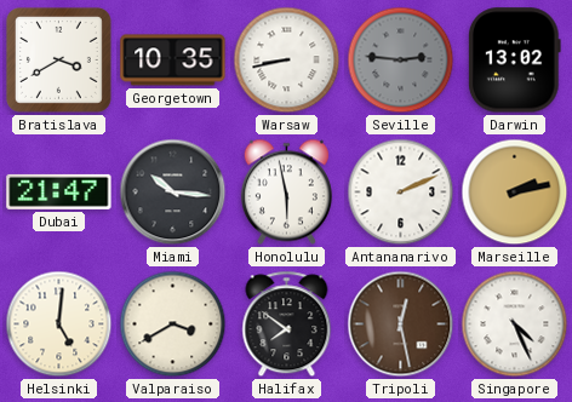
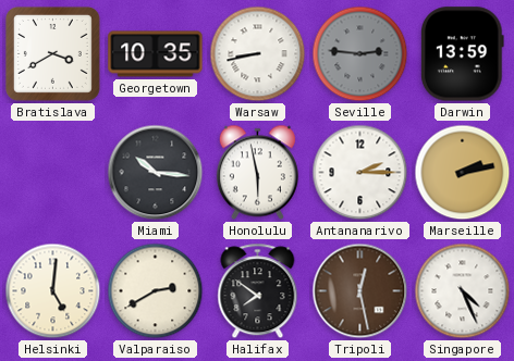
Darwin: 13:02 -> 13:59 (462, 54)
Dubai: 21:47 -> none (59, 191)
Antananarivo: 2:11 -> 2:15 (360, 173)
Valparaiso: 3:40 -> 2:40 (156, 291)
